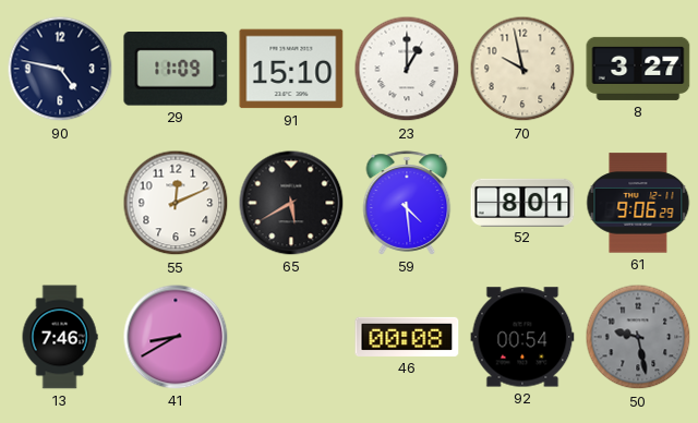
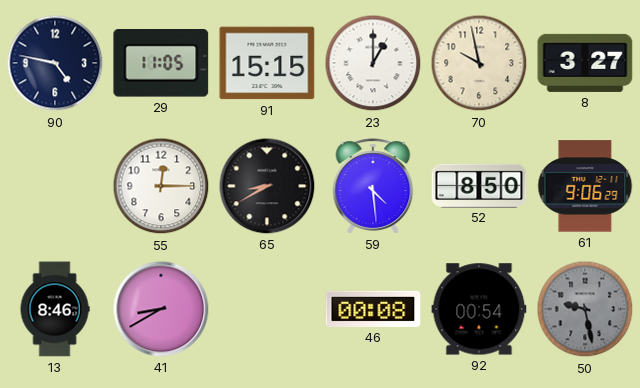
29: 11:09 -> 11:05 (161, 64)
91: 15:10 -> 15:15 (267, 63)
55: 12:11 -> 12:15 (161, 186)
65: 5:40 -> 8:40 (267, 186)
52: 8:01 -> 8:50 (479, 185)
13: 7:46 -> 8:46 (55, 309)
